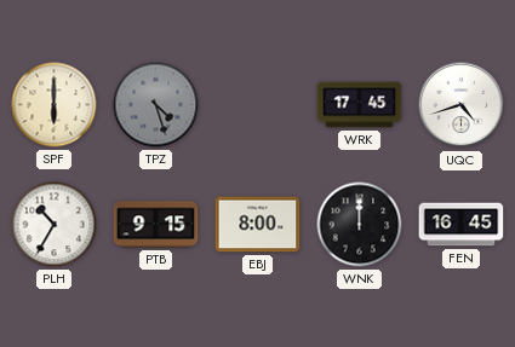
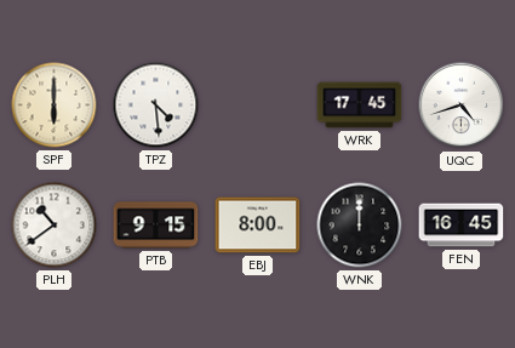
TPZ: 4:27 -> 4:29 (156, 105)
TPZ dial: grey -> white (156, 105)
PLH: 10:35 -> 10:39 (55, 226)
